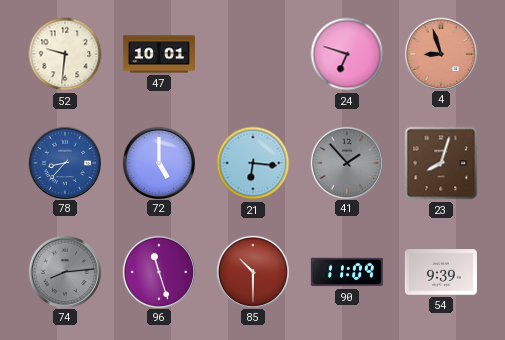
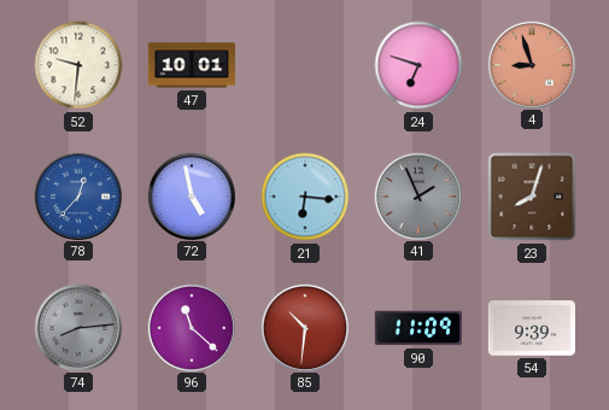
78: 8:37 -> 12:37 (77, 195)
72: 5:00 -> 4:58 (191, 195)
41: 1:53 -> 1:56 (417, 195)
96: 11:27 -> 11:22 (191, 327)
85: 10:30 -> 10:31 (304, 327)
